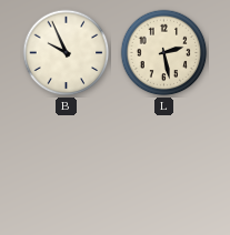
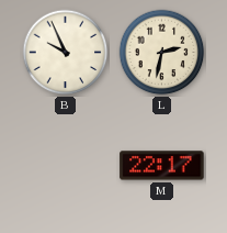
L: 2:28 -> 2:32 (162, 53)
M: none -> 22:17 (162, 166)
